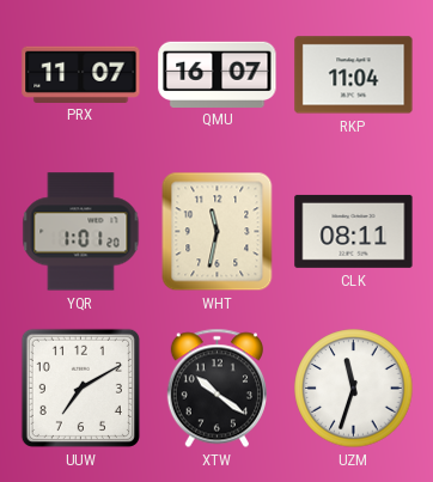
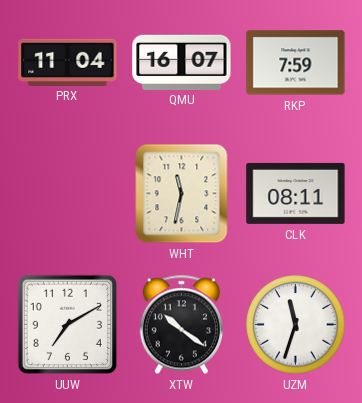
PRX: 11:07 -> 11:04 (68, 62)
RKP: 11:04 -> 7:59 (296, 63)
YQR: 1:01 -> none (81, 232)
